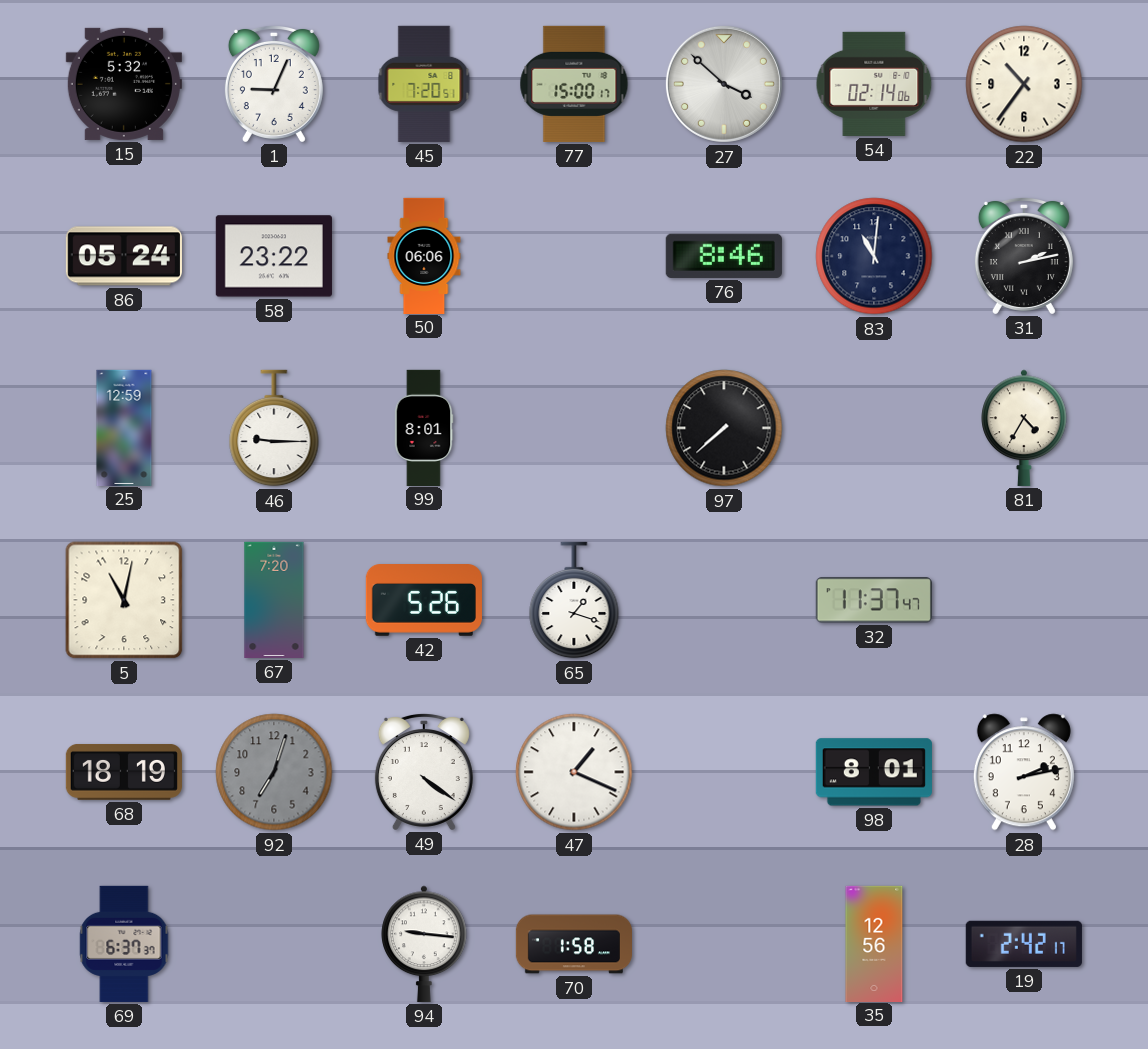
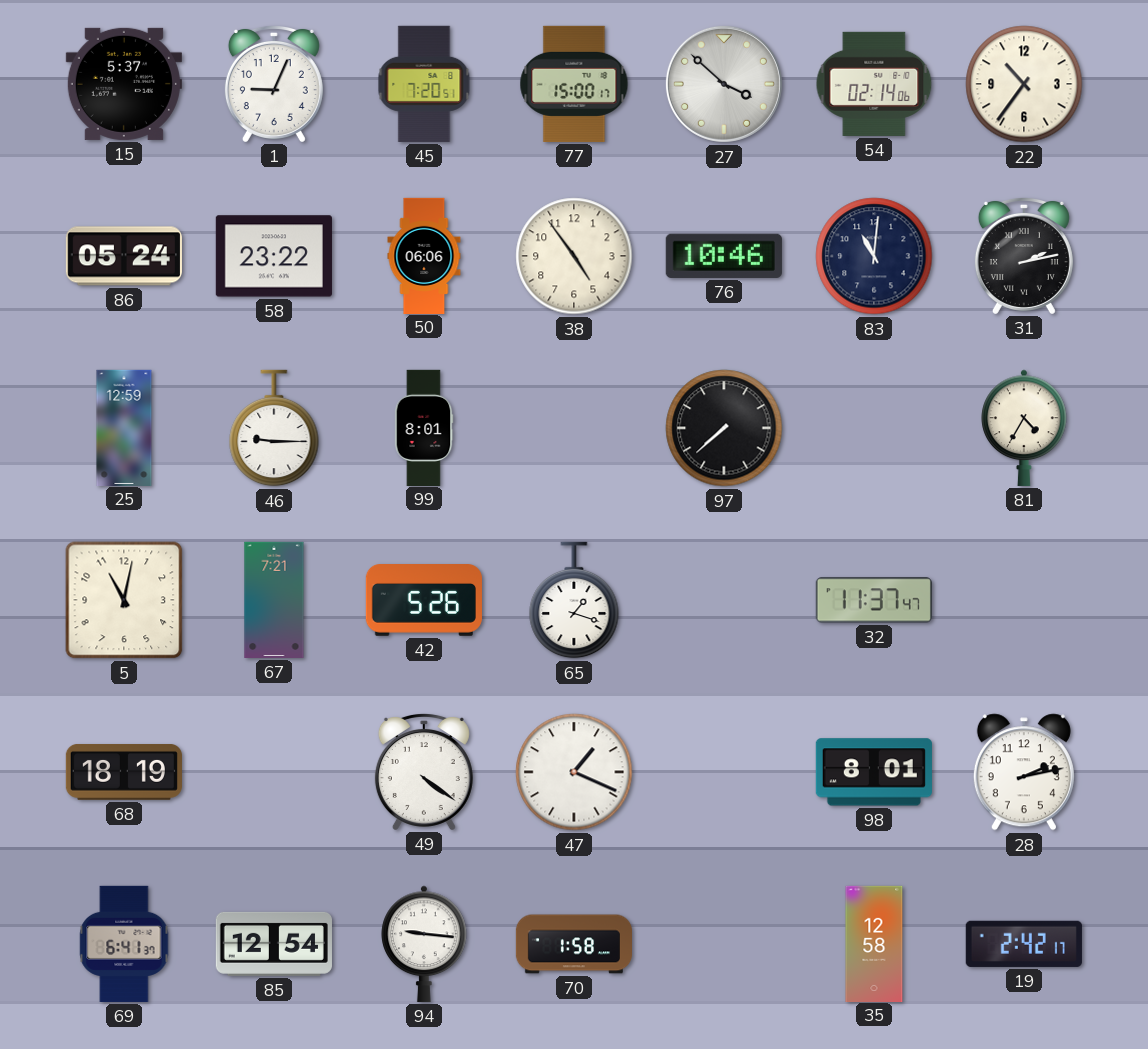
15: 5:32 -> 5:37 (124, 84)
38: none -> 4:54 (574, 256)
76: 8:46 -> 10:46 (724, 256)
67: 7:20 -> 7:21 (274, 600)
92: 7:03 -> none (274, 772)
69: 6:37 -> 6:41 (124, 944)
85: none -> 12:54 (274, 944)
35: 12:56 -> 12:58 (874, 943)
